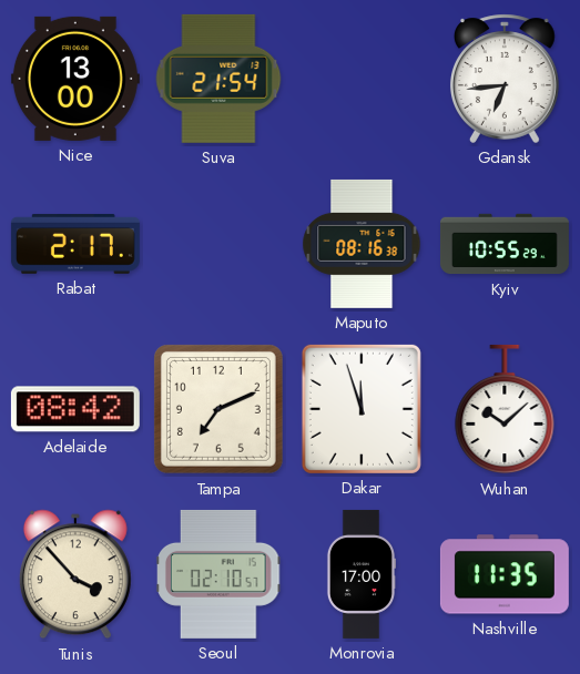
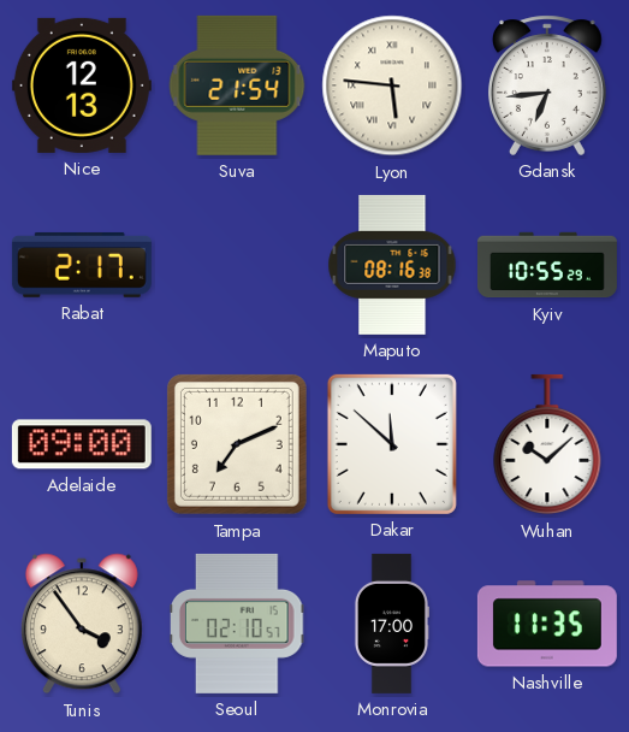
Nice: 13:00 -> 12:13 (82, 85)
Lyon: none -> 5:46 (392, 85)
Adelaide: 08:42 -> 09:00 (82, 444)
Dakar: 11:57 -> 11:52 (392, 444)
Tunis: 3:53 -> 3:54 (82, 624)
